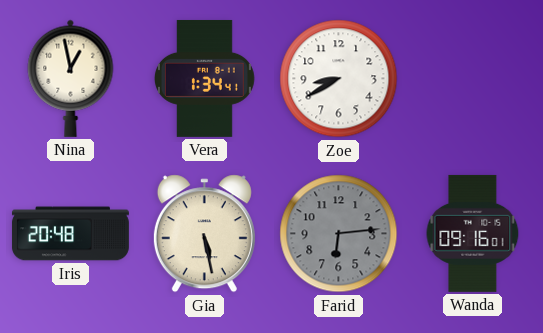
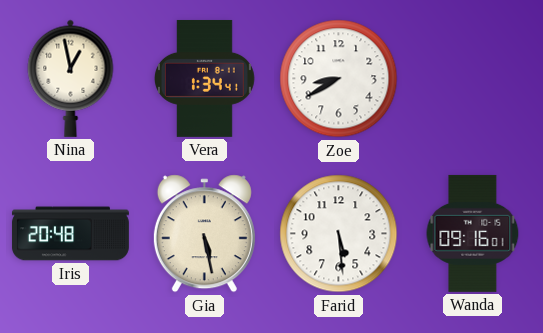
Farid: 6:14 -> 5:29 (339, 234)
Farid dial: grey -> white (339, 234)
